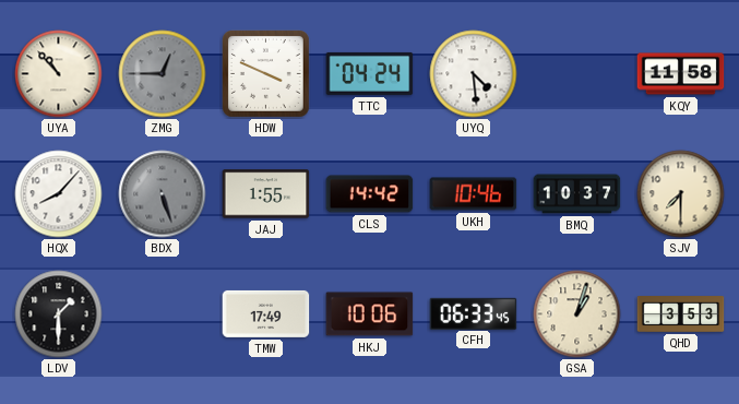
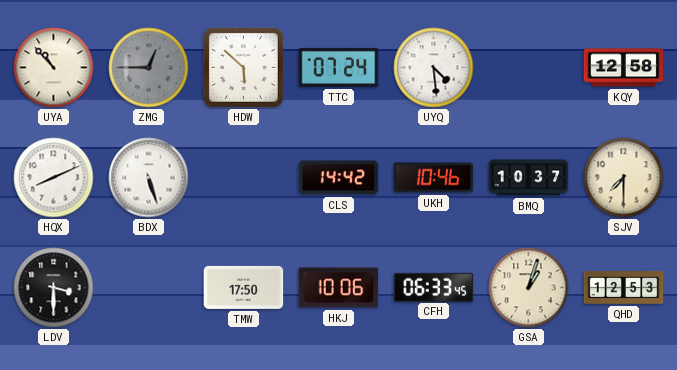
HDW: 3:49 -> 5:52 (244, 68)
TTC: 04:24 -> 07:24 (339, 67)
KQY: 11:58 -> 12:58 (624, 68)
HQX: 8:07 -> 8:11 (54, 178)
BDX dial: grey -> white (149, 178)
JAJ: 1:55 -> none (266, 194)
LDV: 1:30 -> 3:30 (54, 288)
TMW: 17:49 -> 17:50 (244, 287)
QHD: 3:53 -> 12:53 (624, 288)
